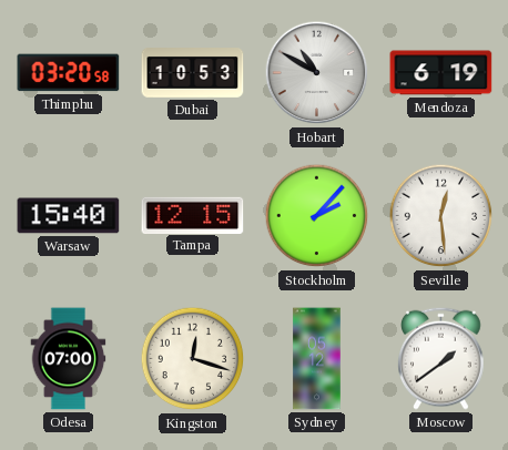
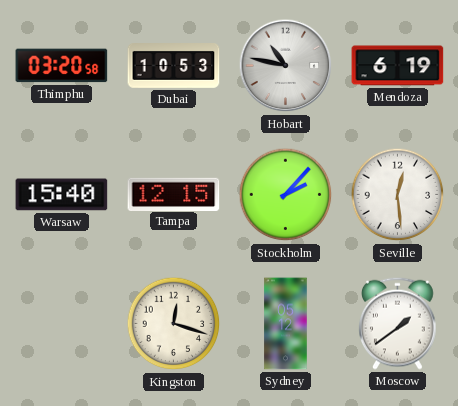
Hobart: 10:50 -> 10:47 (286, 66)
Odesa: 07:00 -> none (69, 359)
